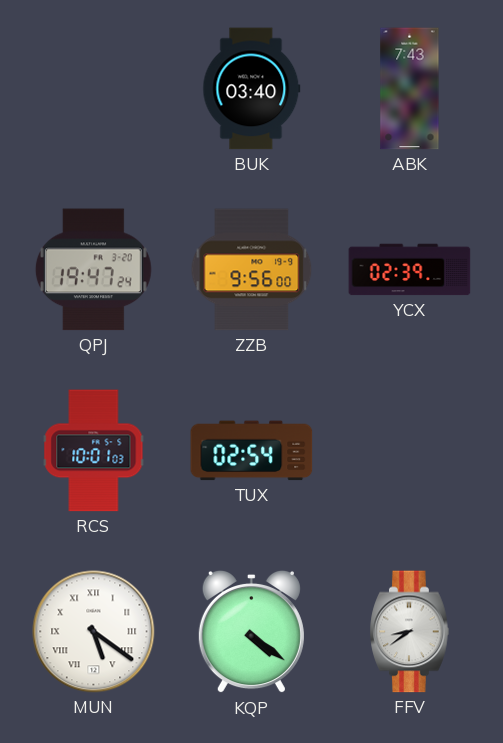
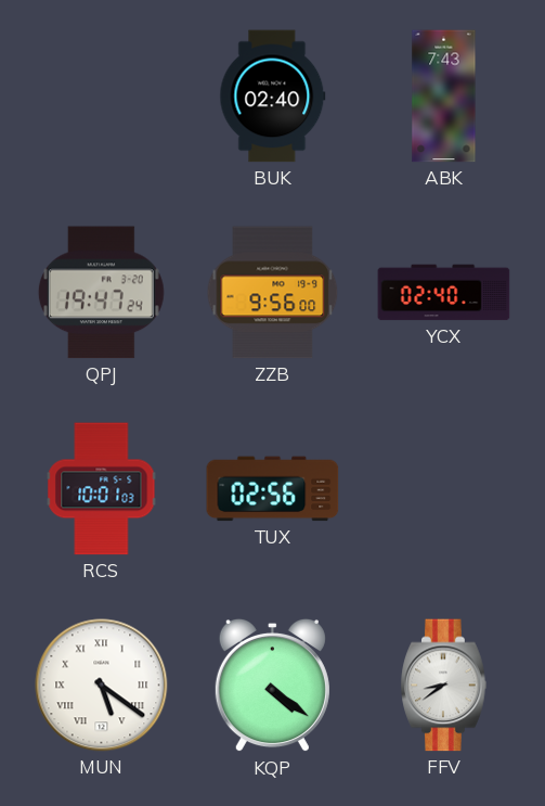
BUK: 03:40 -> 02:40 (273, 97)
YCX: 02:39 -> 02:40 (444, 293)
TUX: 02:54 -> 02:56 (273, 489)
